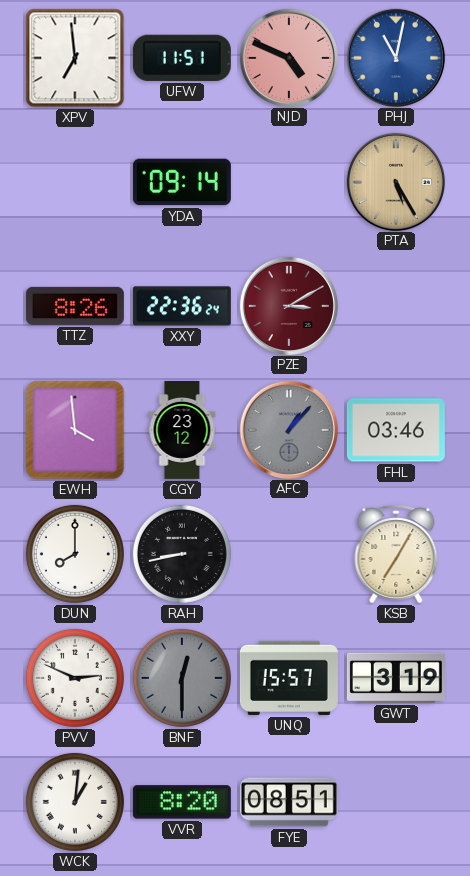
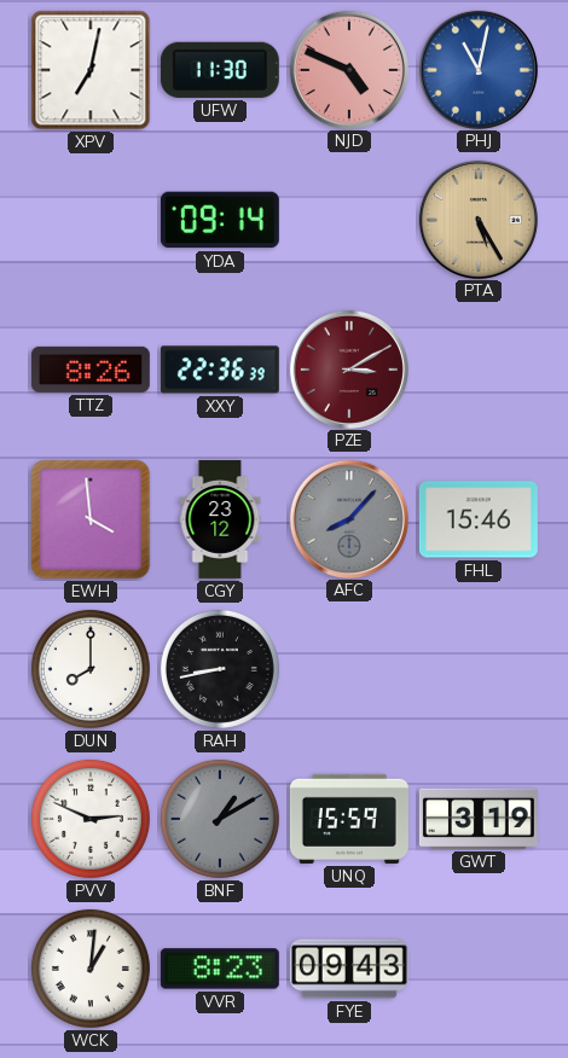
XPV: 6:59 -> 7:02 (91, 70)
UFW: 11:51 -> 11:30 (220, 70)
XXY: 22:36:24 -> 22:36:39 (220, 370)
AFC: 1:07 -> 8:07 (348, 518)
FHL: 03:46 -> 15:46 (479, 519)
KSB: 7:05 -> none (396, 554)
BNF: 12:30 -> 1:10 (220, 819)
UNQ: 15:57 -> 15:59 (349, 819)
VVR: 8:20 -> 8:23 (220, 969)
FYE: 08:51 -> 09:43 (349, 969)
